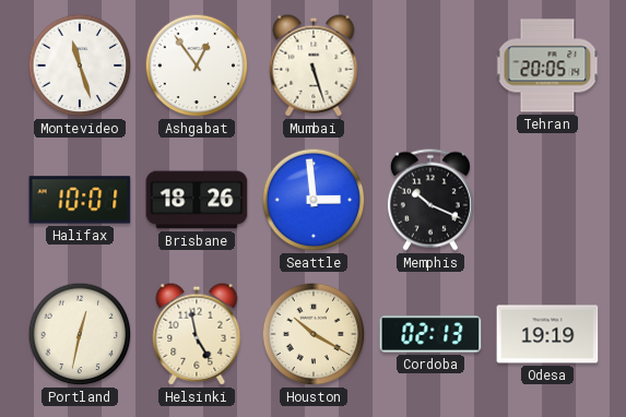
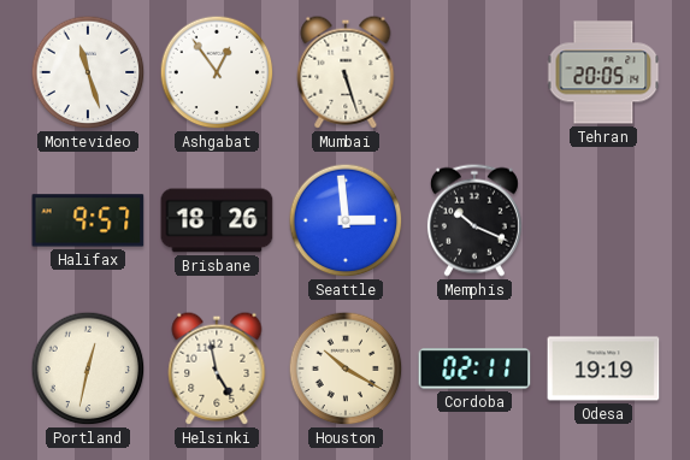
Halifax: 10:01 -> 9:57 (88, 220)
Cordoba: 02:13 -> 02:11 (474, 368)
